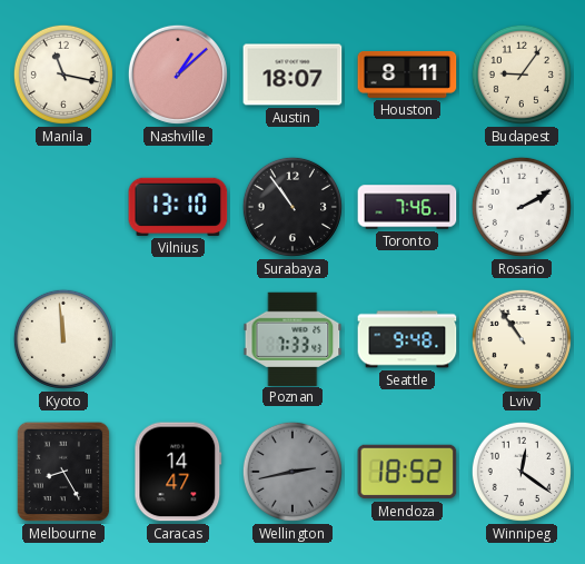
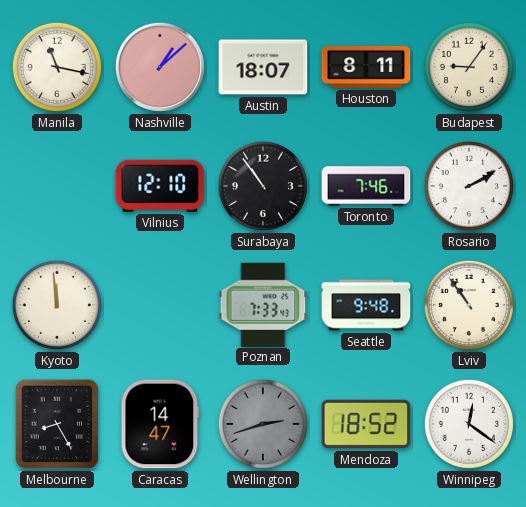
Vilnius: 13:10 -> 12:10 (160, 186)
Wellington: 2:43 -> 2:42 (263, 424)
